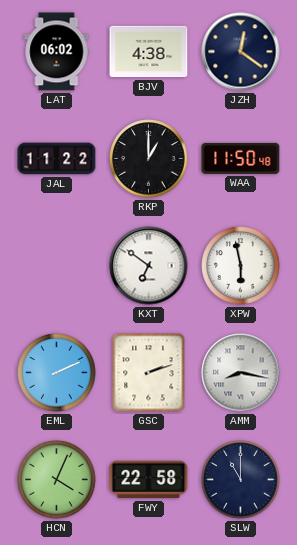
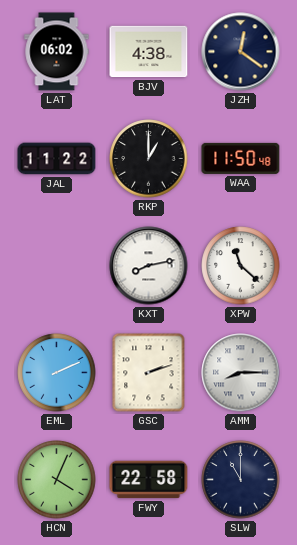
KXT: 6:51 -> 8:13 (149, 266)
XPW: 5:58 -> 11:22 (241, 266)
AMM: 8:17 -> 8:15 (241, 373)
